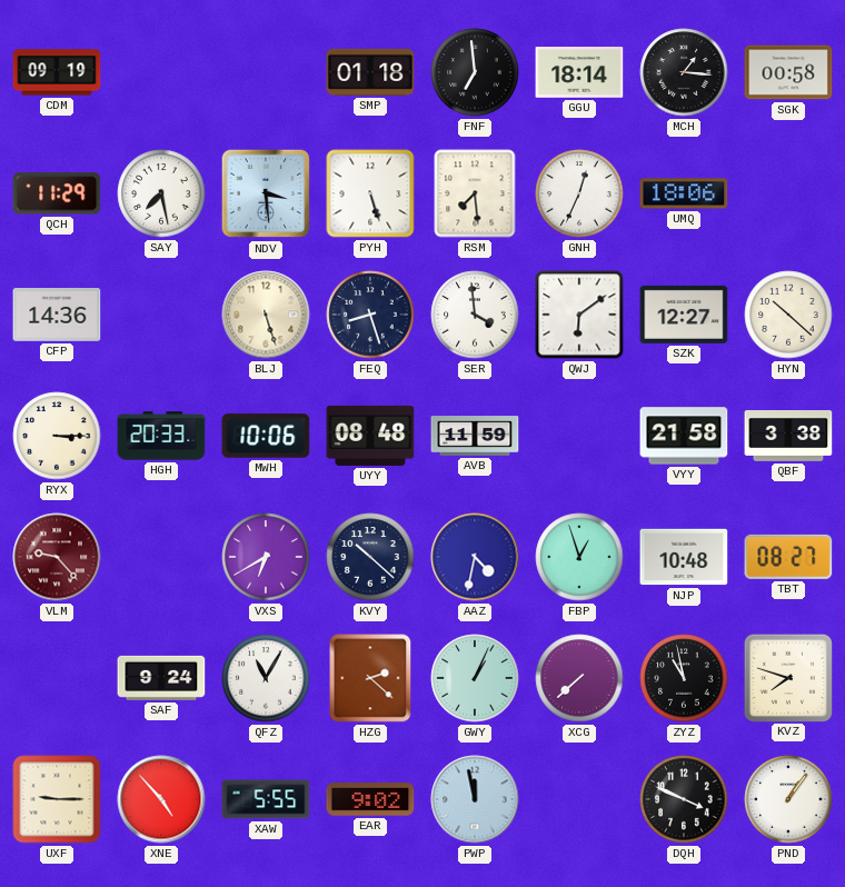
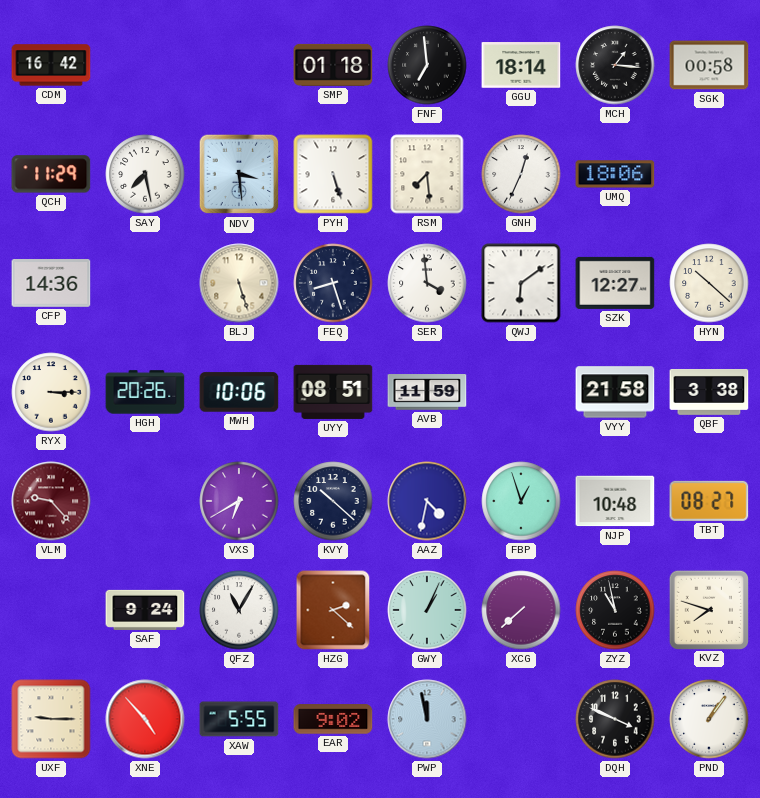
CDM: 09:19 -> 16:42 (51, 65)
HGH: 20:33 -> 20:26 (145, 392)
UYY: 08:48 -> 08:51 (333, 392)
